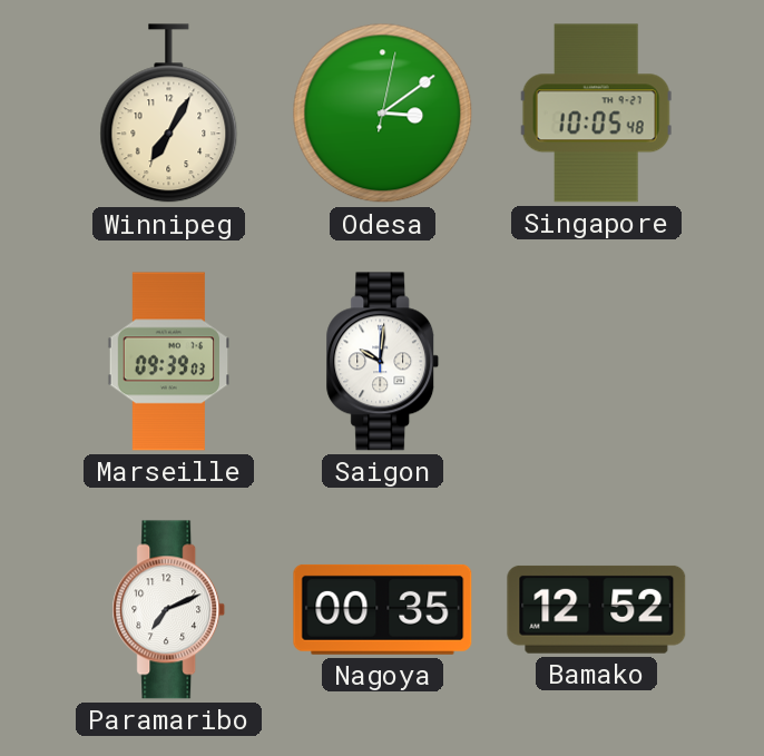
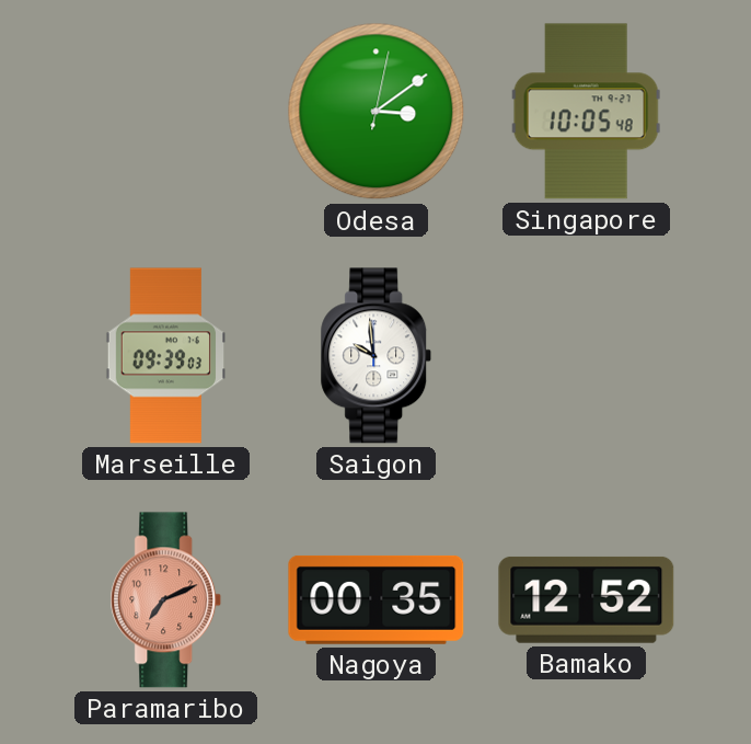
Winnipeg: 7:05 -> none (169, 114)
Saigon: 10:01 -> 9:59 (377, 356)
Paramaribo dial: white -> salmon (166, 600)
